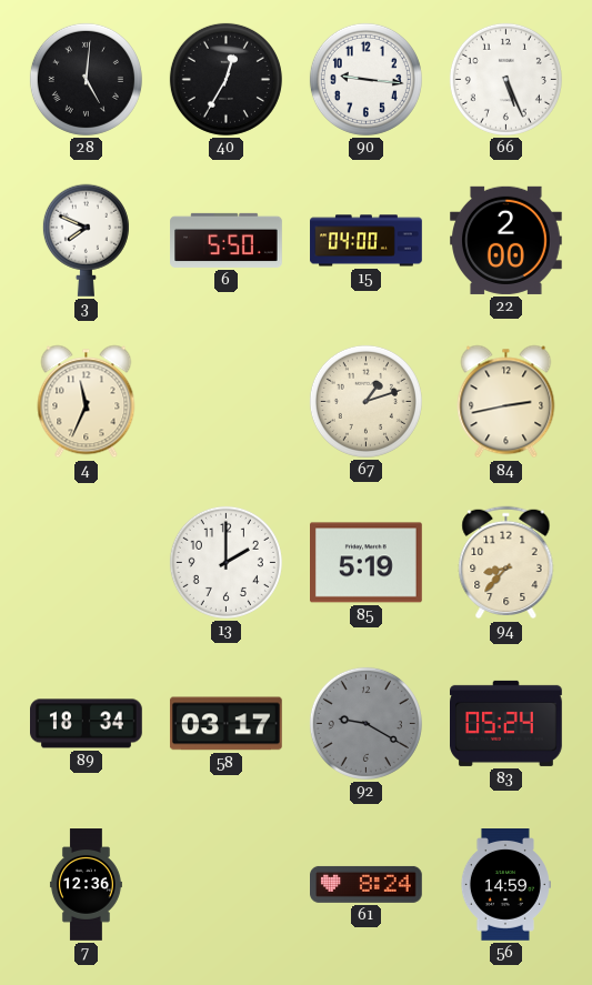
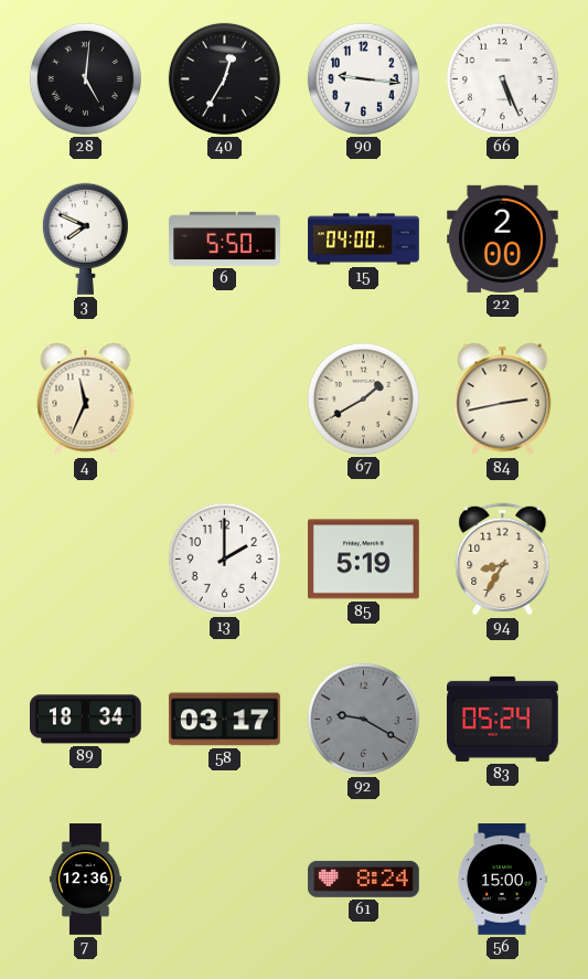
67: 1:12 -> 1:40 (363, 398)
94: 8:37 -> 8:35 (503, 560)
56: 14:59 -> 15:00 (502, 880)
